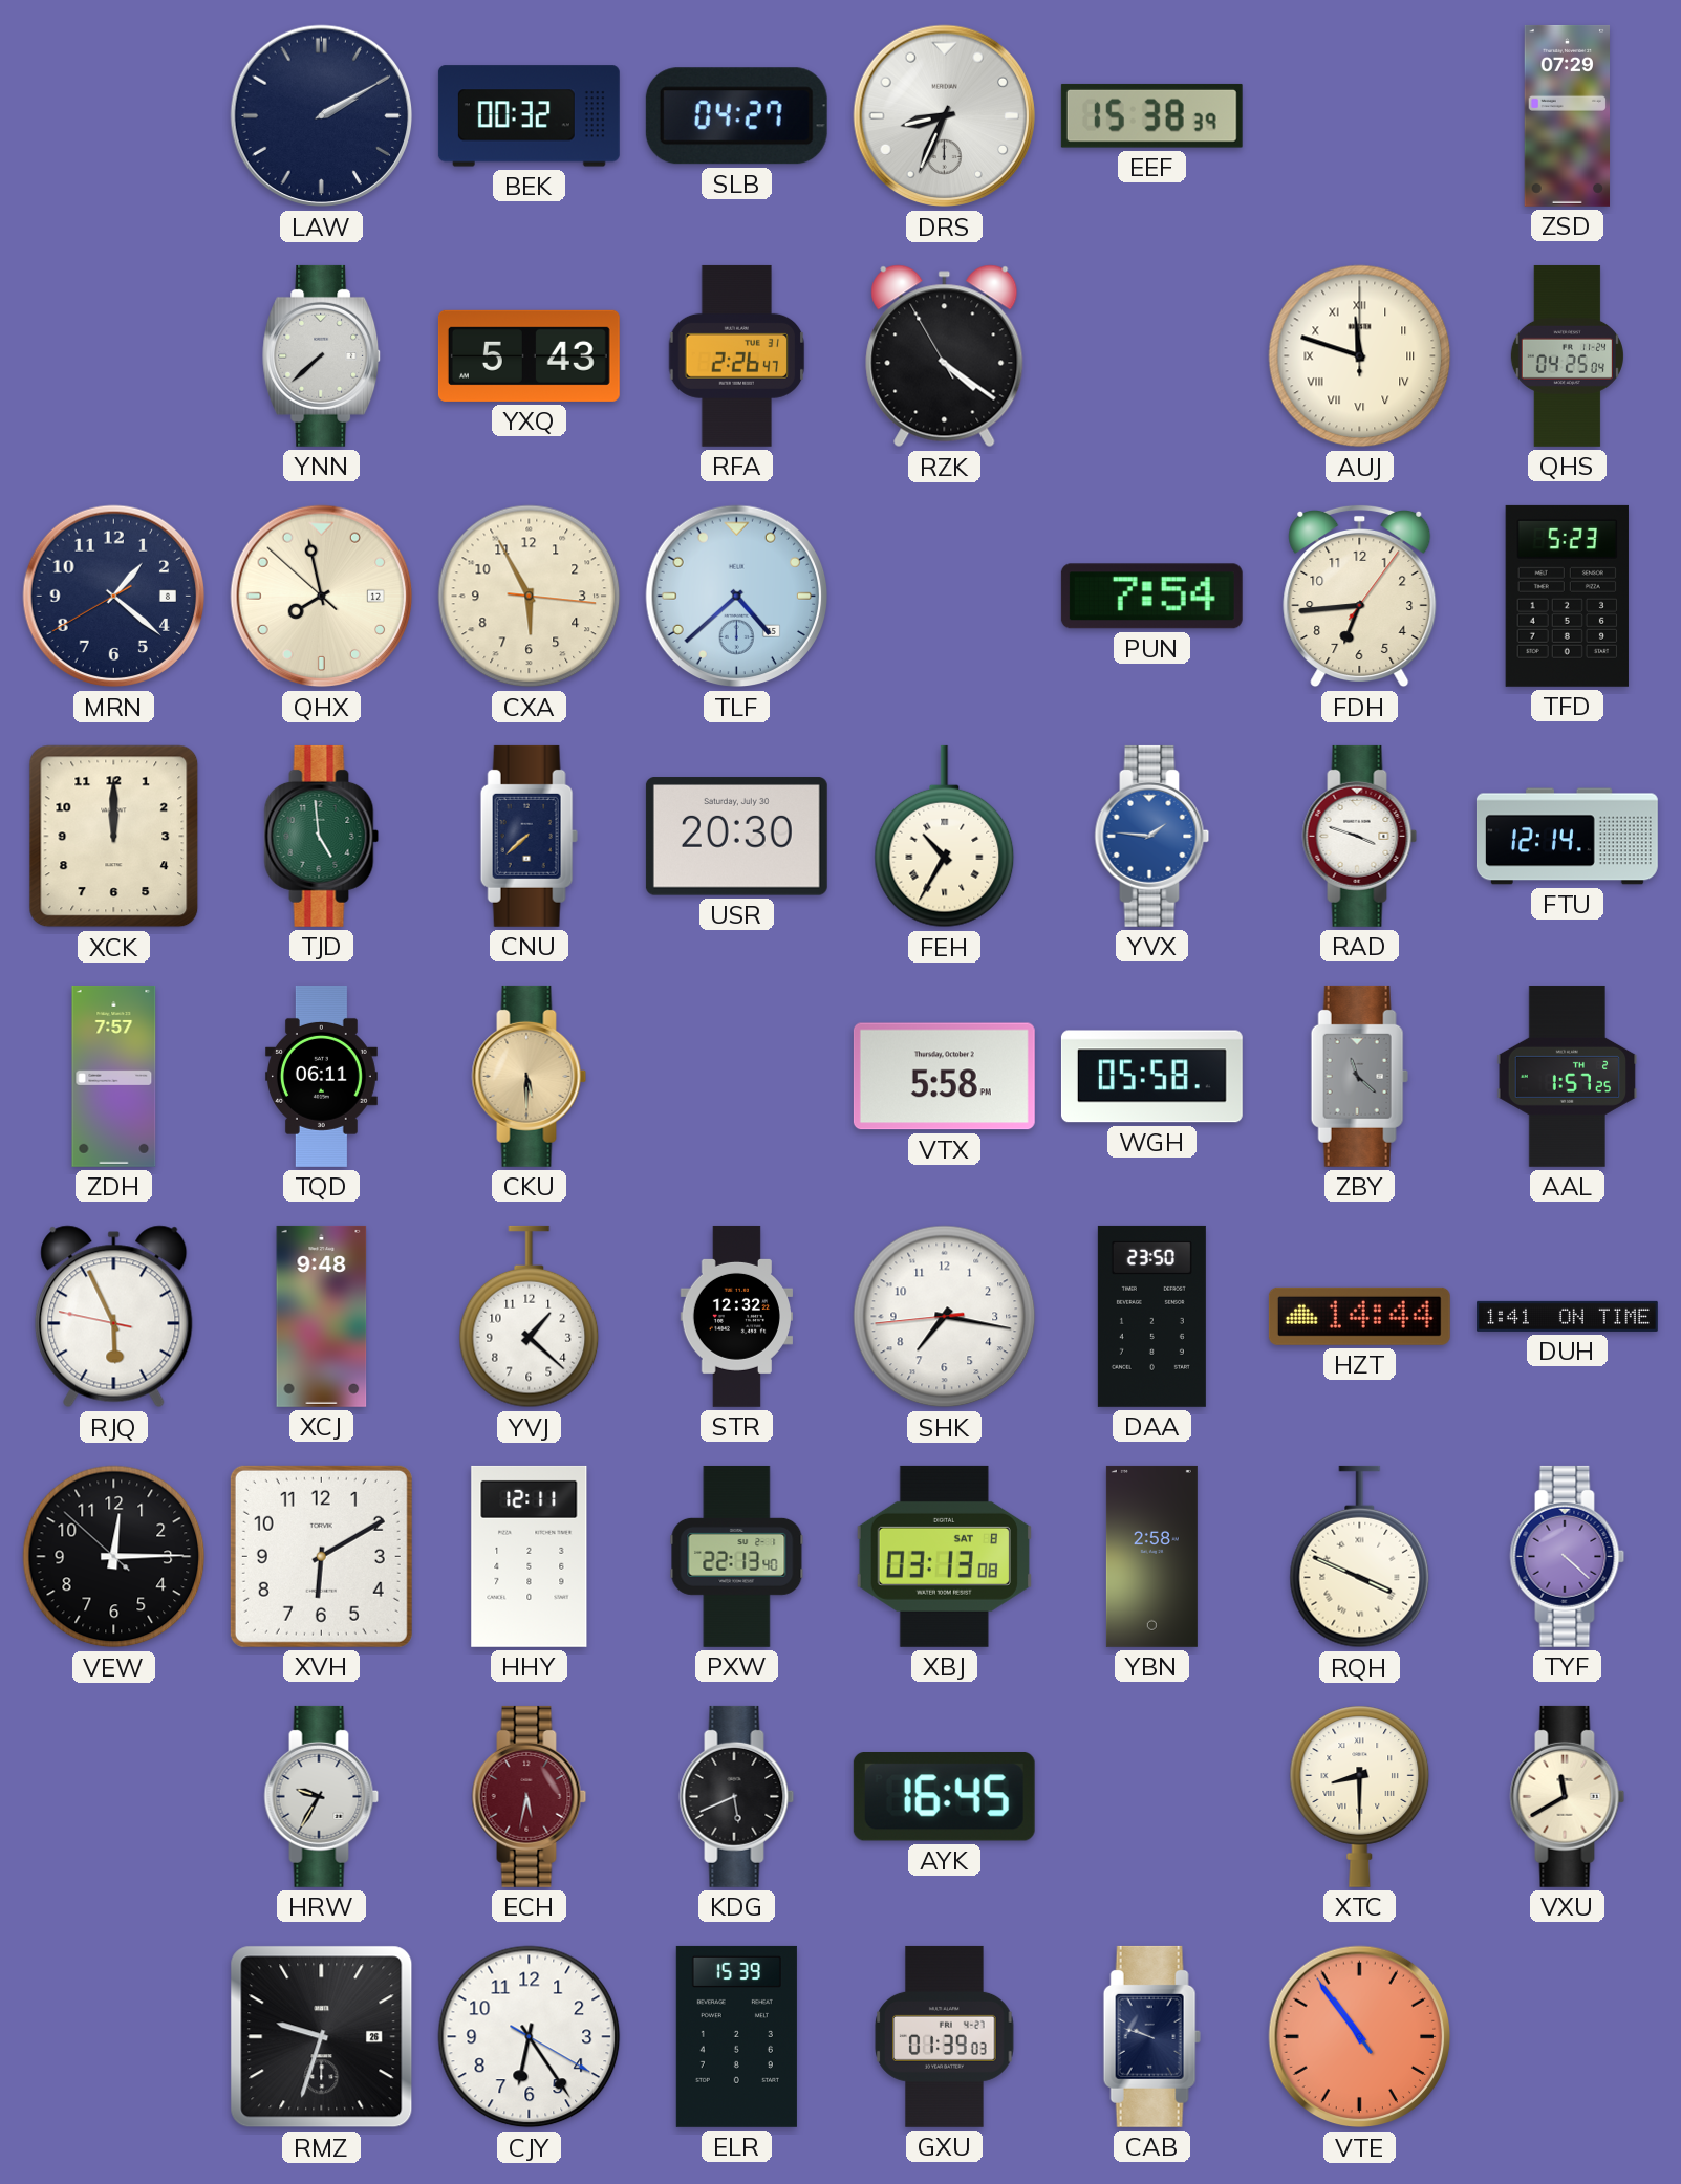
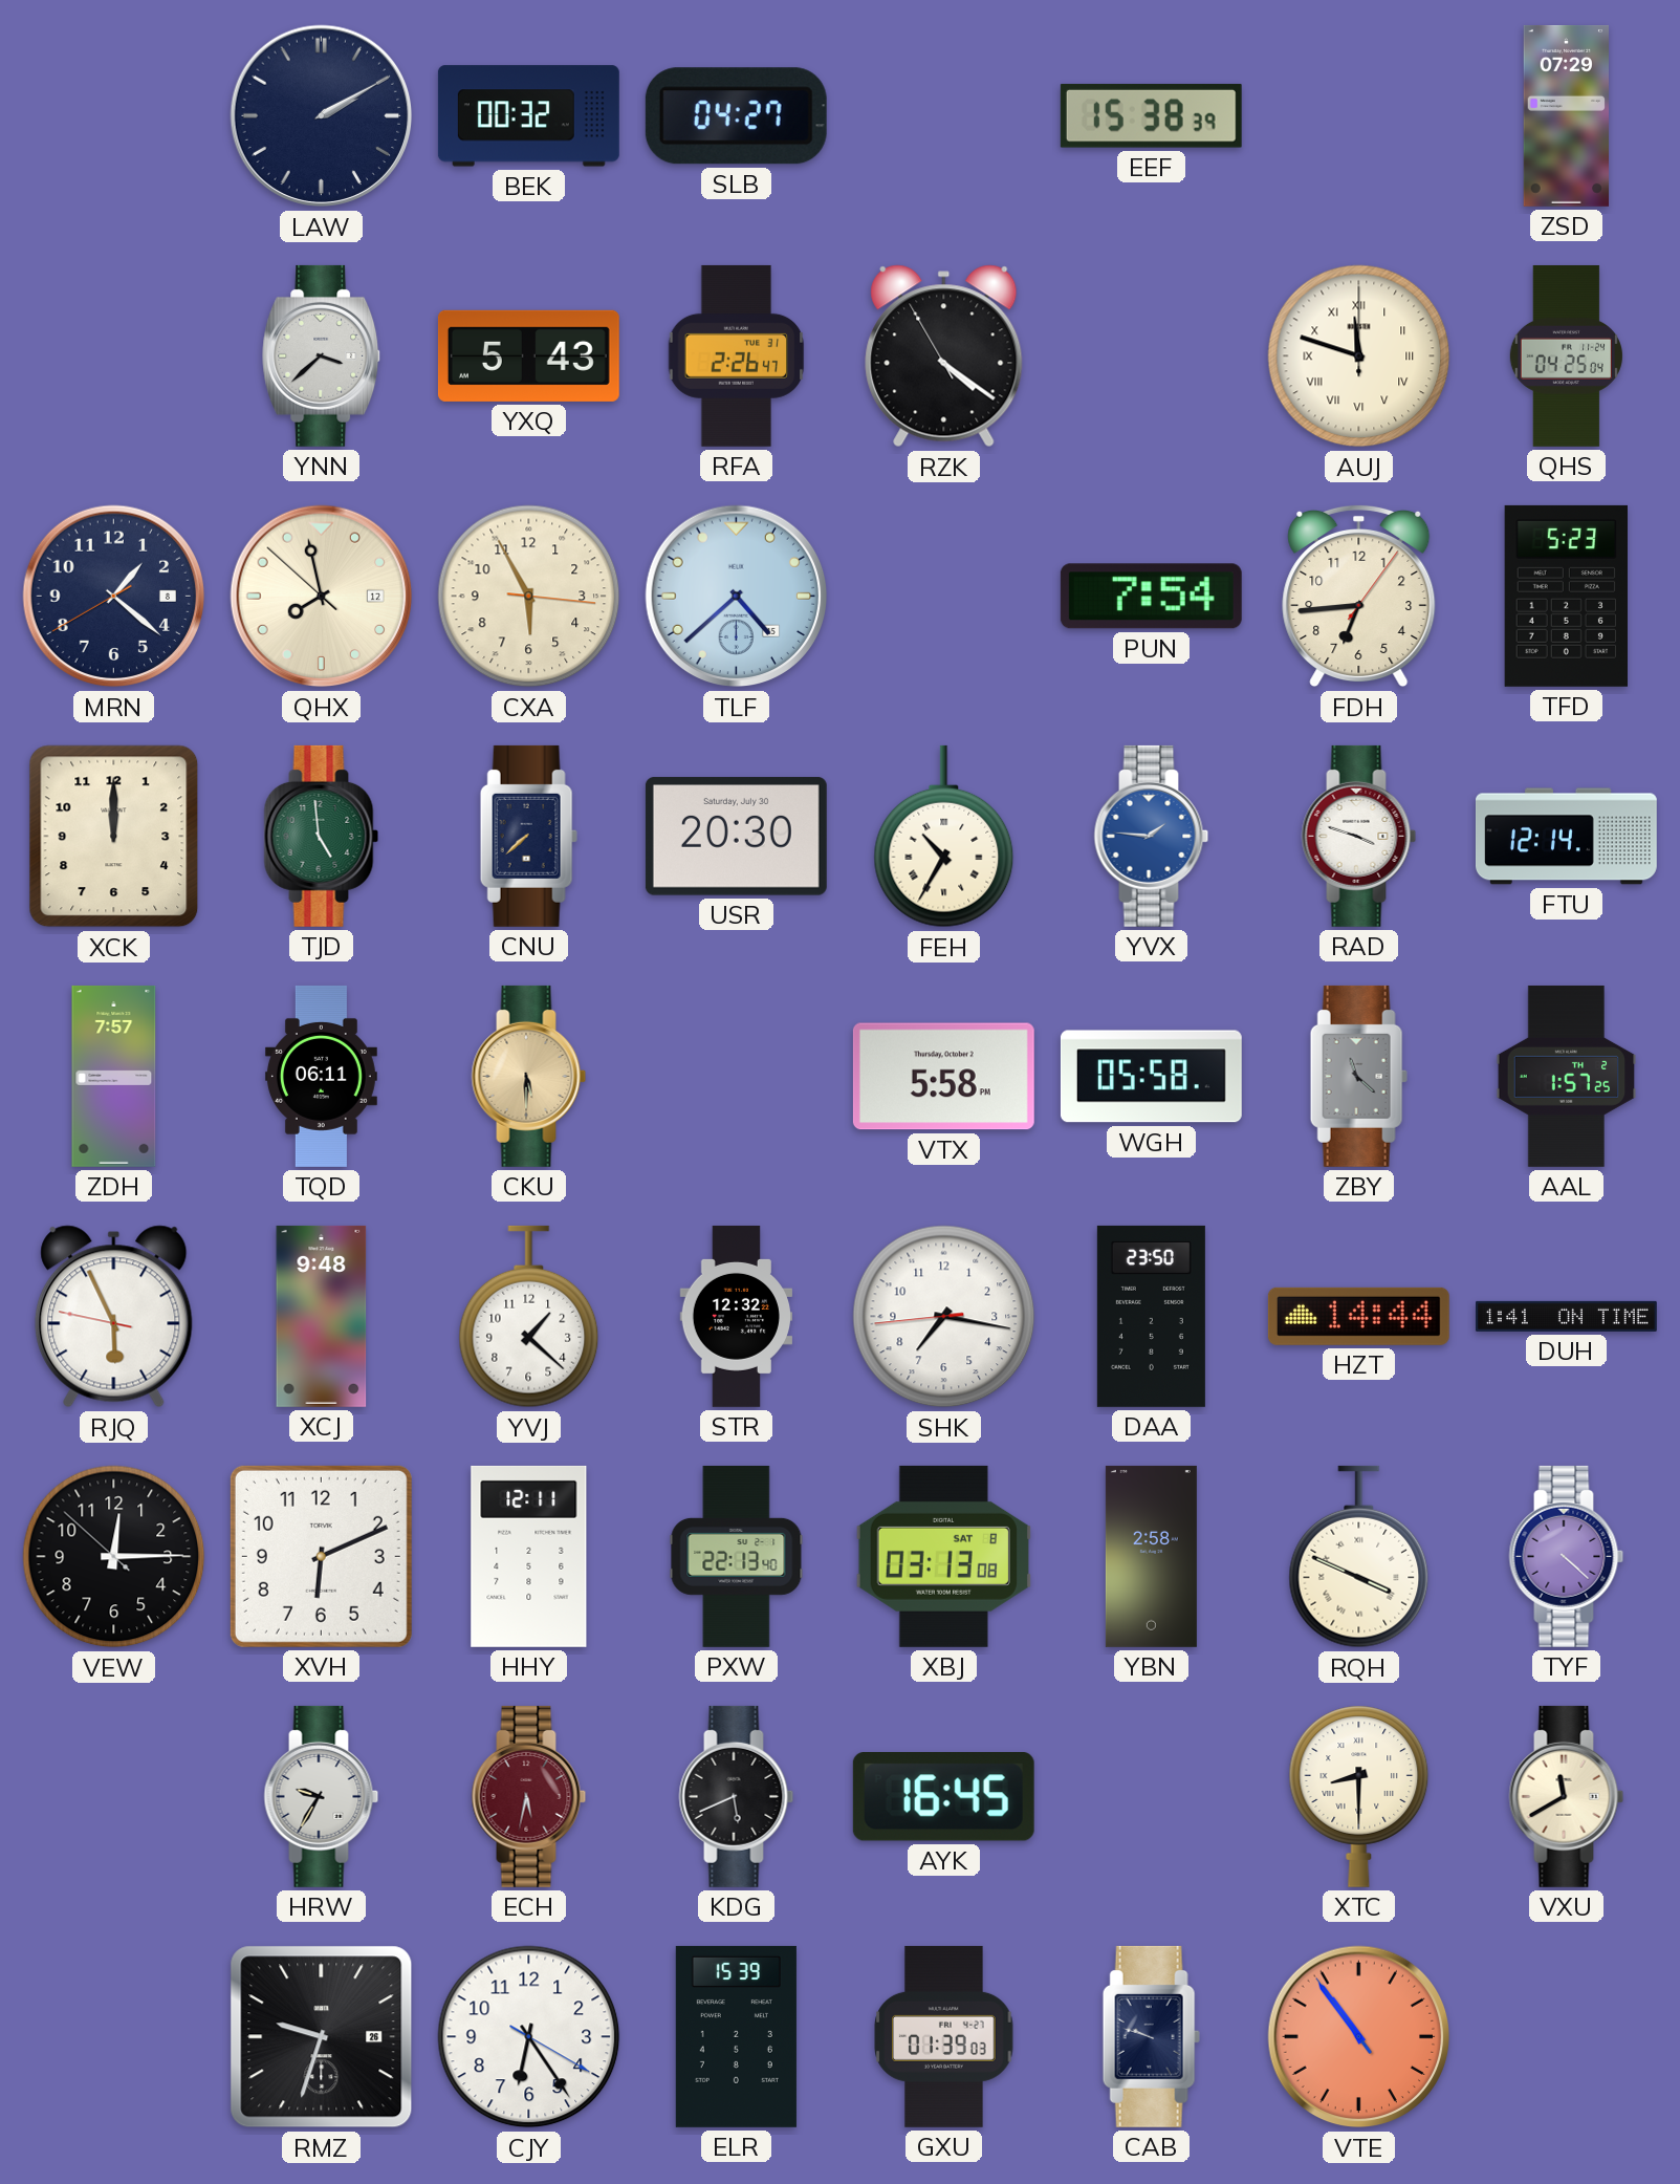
DRS: 8:34 -> none (945, 116)
YNN: 7:38 -> 3:38 (322, 355)
XVH: 6:10 -> 6:11 (321, 1556)
